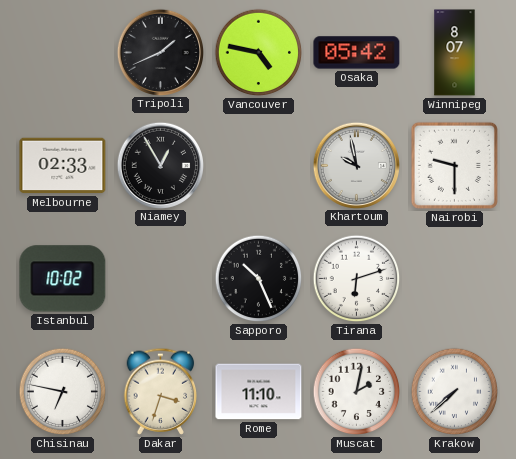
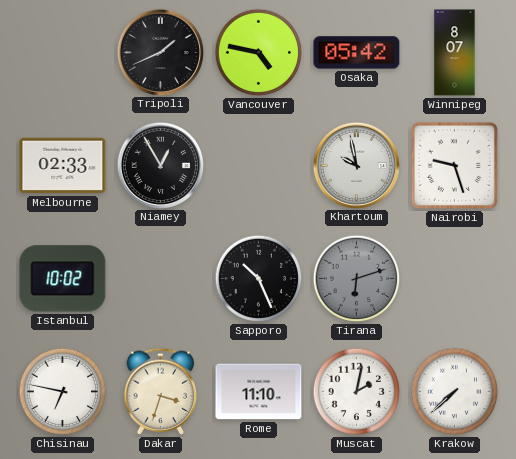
Nairobi: 9:30 -> 9:27 (454, 165)
Tirana dial: white -> grey (357, 279)
